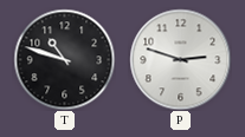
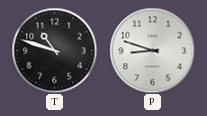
P: 2:48 -> 8:48 (152, 50)
